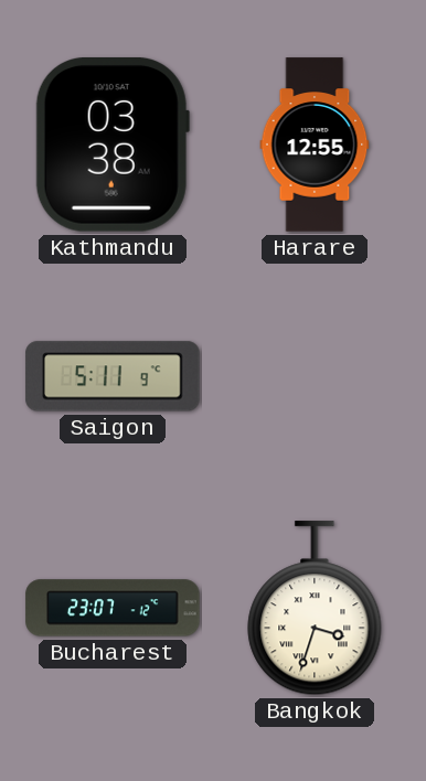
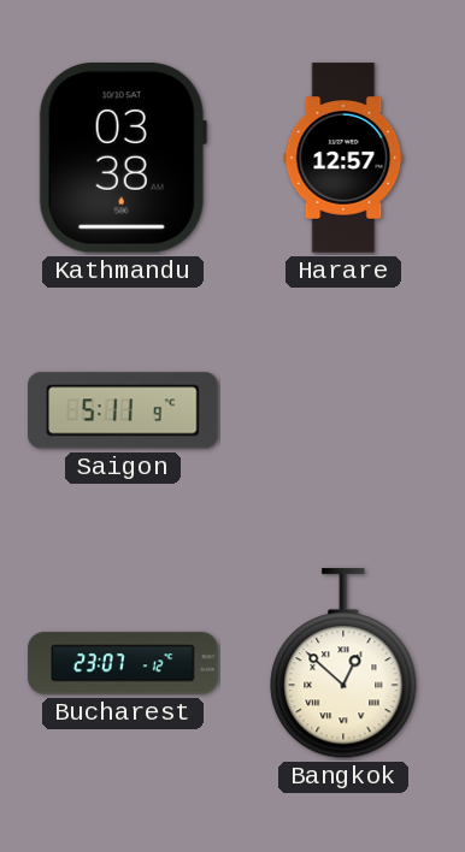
Harare: 12:55 -> 12:57 (343, 158)
Bangkok: 3:33 -> 12:52 (343, 664)
